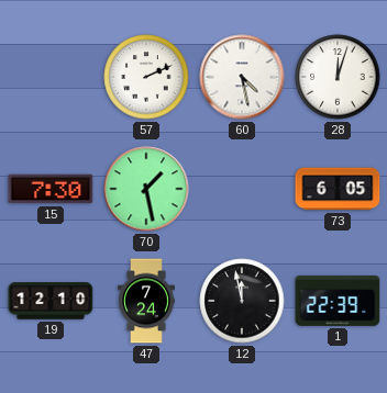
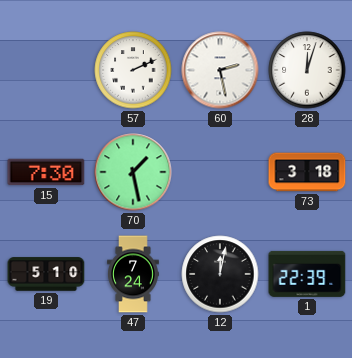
60: 4:28 -> 2:28 (220, 70)
73: 6:05 -> 3:18 (307, 172)
19: 12:10 -> 5:10 (46, 274)
12: 11:58 -> 12:02 (220, 274)
